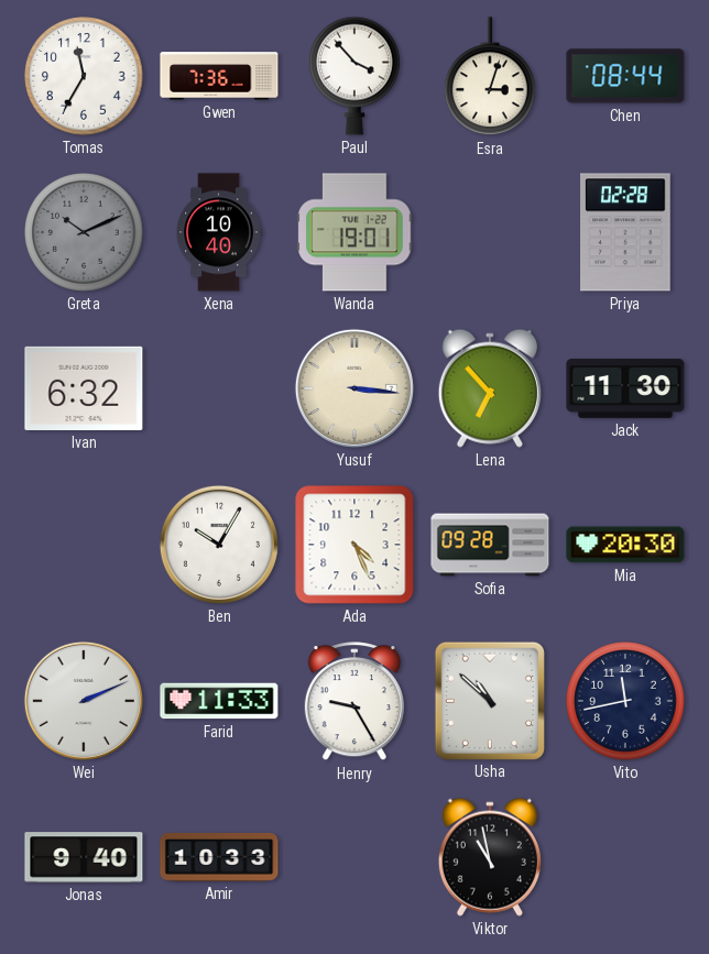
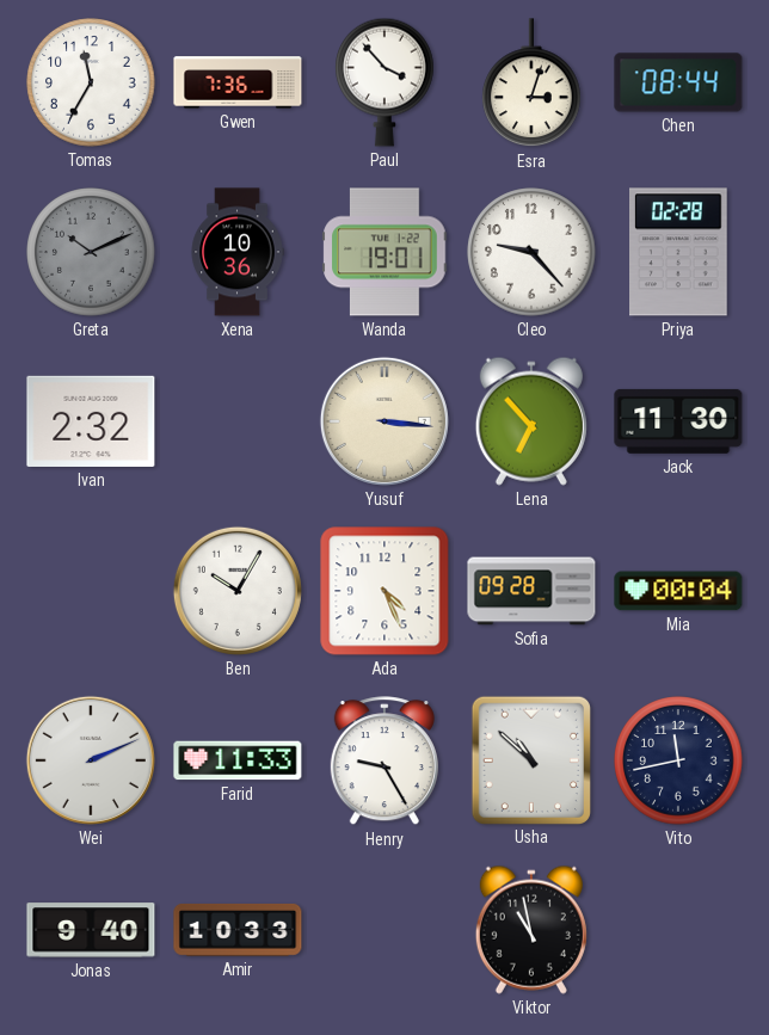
Xena: 10:40 -> 10:36 (238, 252)
Cleo: none -> 9:23 (531, 252)
Ivan: 6:32 -> 2:32 (91, 421)
Mia: 20:30 -> 00:04 (678, 591)
